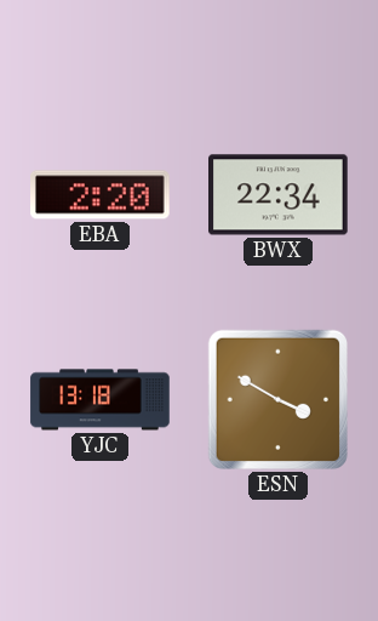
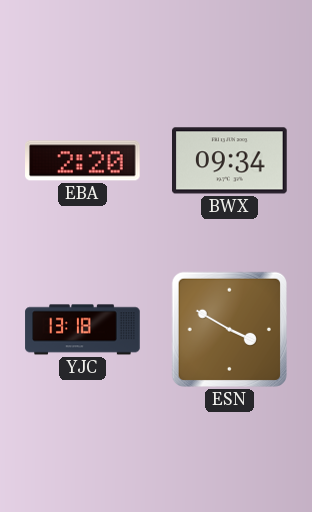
BWX: 22:34 -> 09:34 (230, 161)
